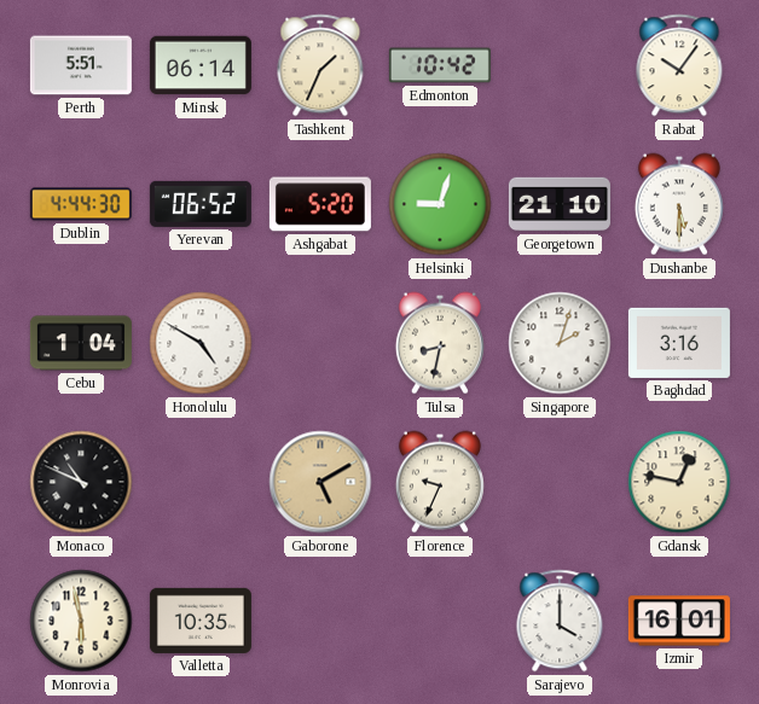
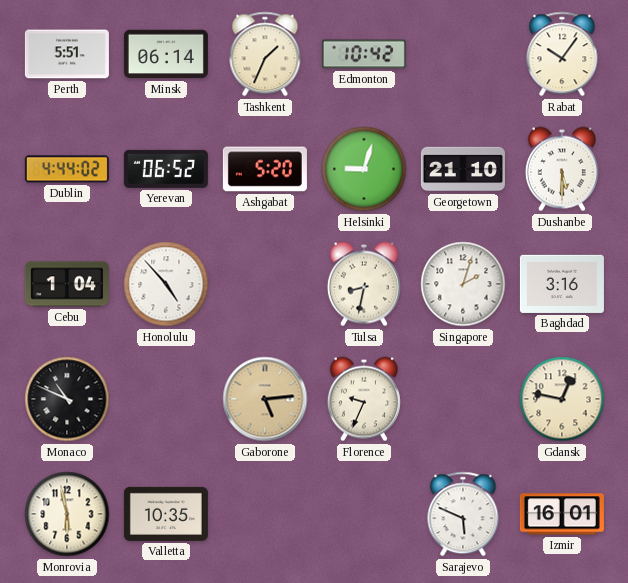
Dublin: 4:44:30 -> 4:44:02 (67, 169)
Honolulu: 4:50 -> 4:53 (166, 284)
Gaborone: 5:10 -> 5:14 (265, 399)
Sarajevo: 4:00 -> 5:49 (463, 514)
